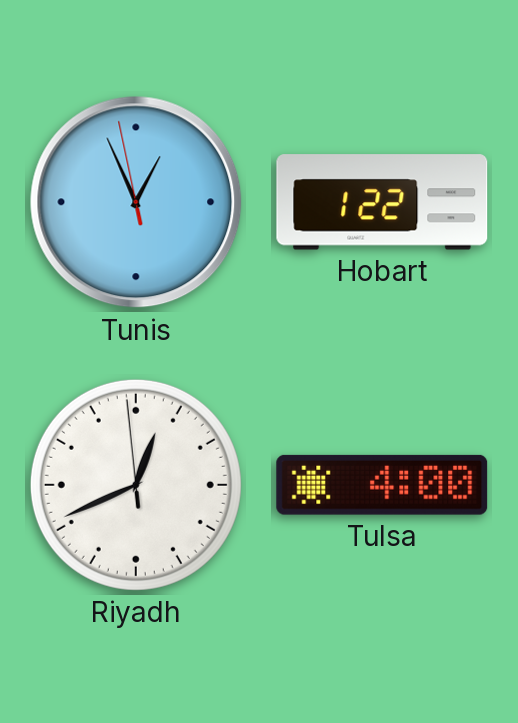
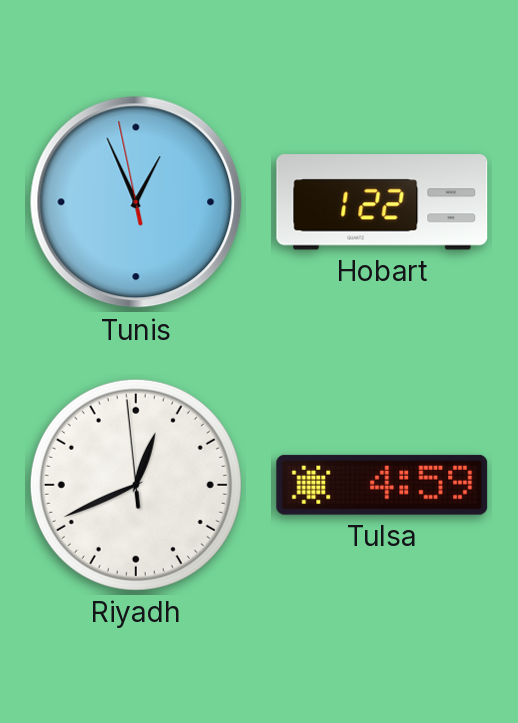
Tulsa: 4:00 -> 4:59 (382, 485)
